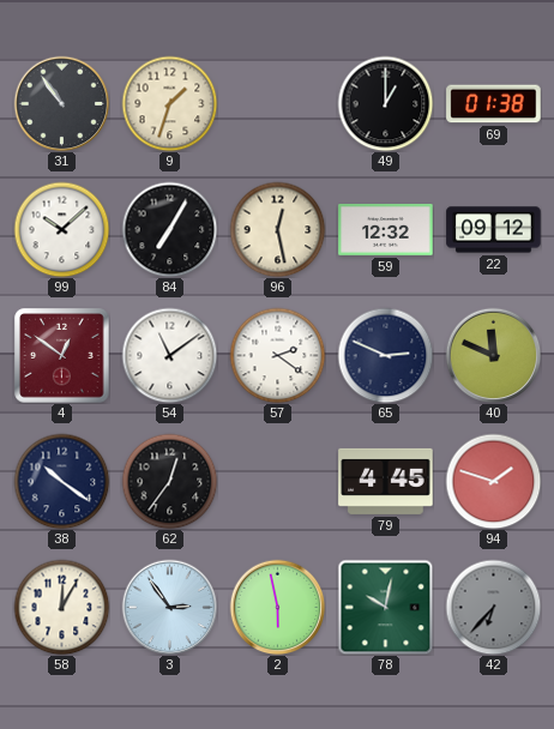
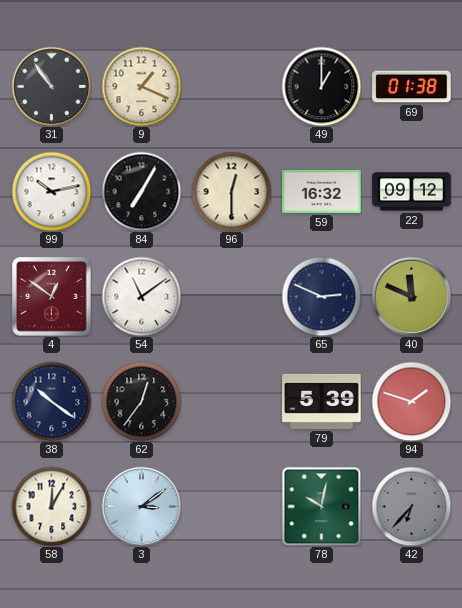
9: 1:33 -> 1:19 (141, 86)
99: 10:08 -> 10:13 (51, 191)
96: 12:28 -> 12:30 (231, 191)
59: 12:32 -> 16:32 (322, 192)
57: 2:21 -> none (277, 355)
79: 4:45 -> 5:39 (322, 401)
3: 2:54 -> 3:09 (141, 506)
2: 5:58 -> none (277, 607)
